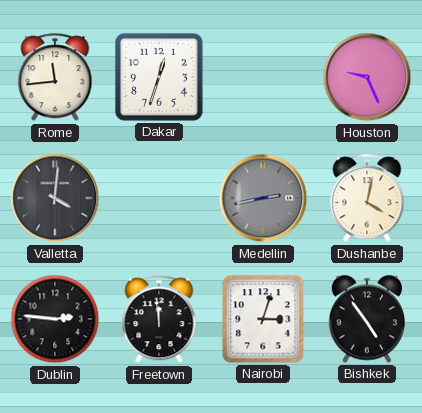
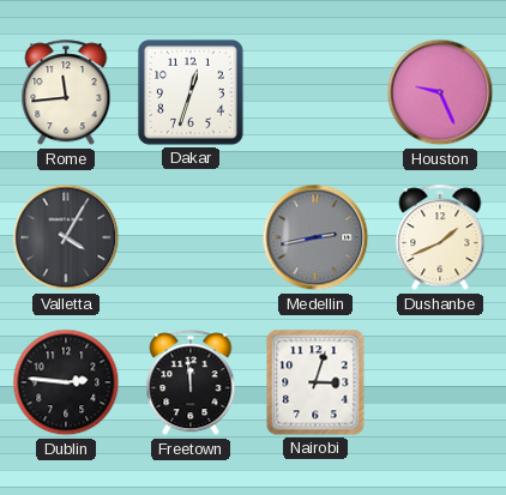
Valletta: 4:01 -> 4:05 (66, 237)
Dushanbe: 4:02 -> 1:41 (440, 239)
Bishkek: 4:54 -> none (366, 319)
